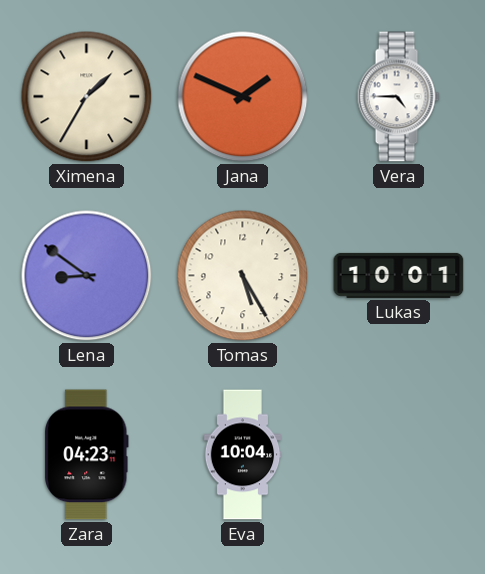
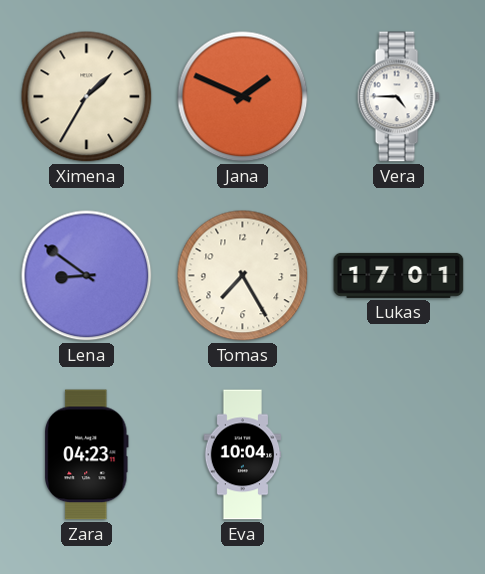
Tomas: 5:25 -> 7:25 (243, 276)
Lukas: 10:01 -> 17:01 (399, 275)
